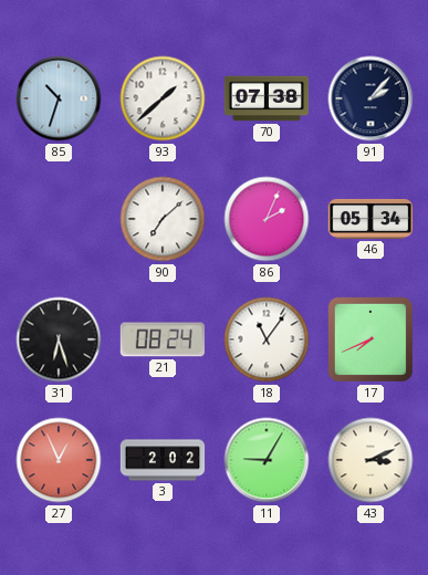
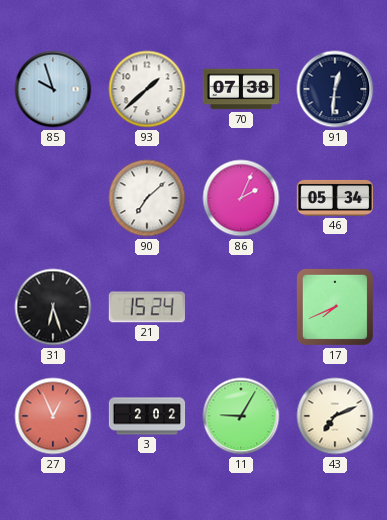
85: 10:33 -> 9:57 (53, 89)
91: 2:07 -> 12:31 (335, 89)
21: 08:24 -> 15:24 (147, 307)
18: 11:06 -> none (267, 339)
43: 3:11 -> 7:11 (335, 416)
